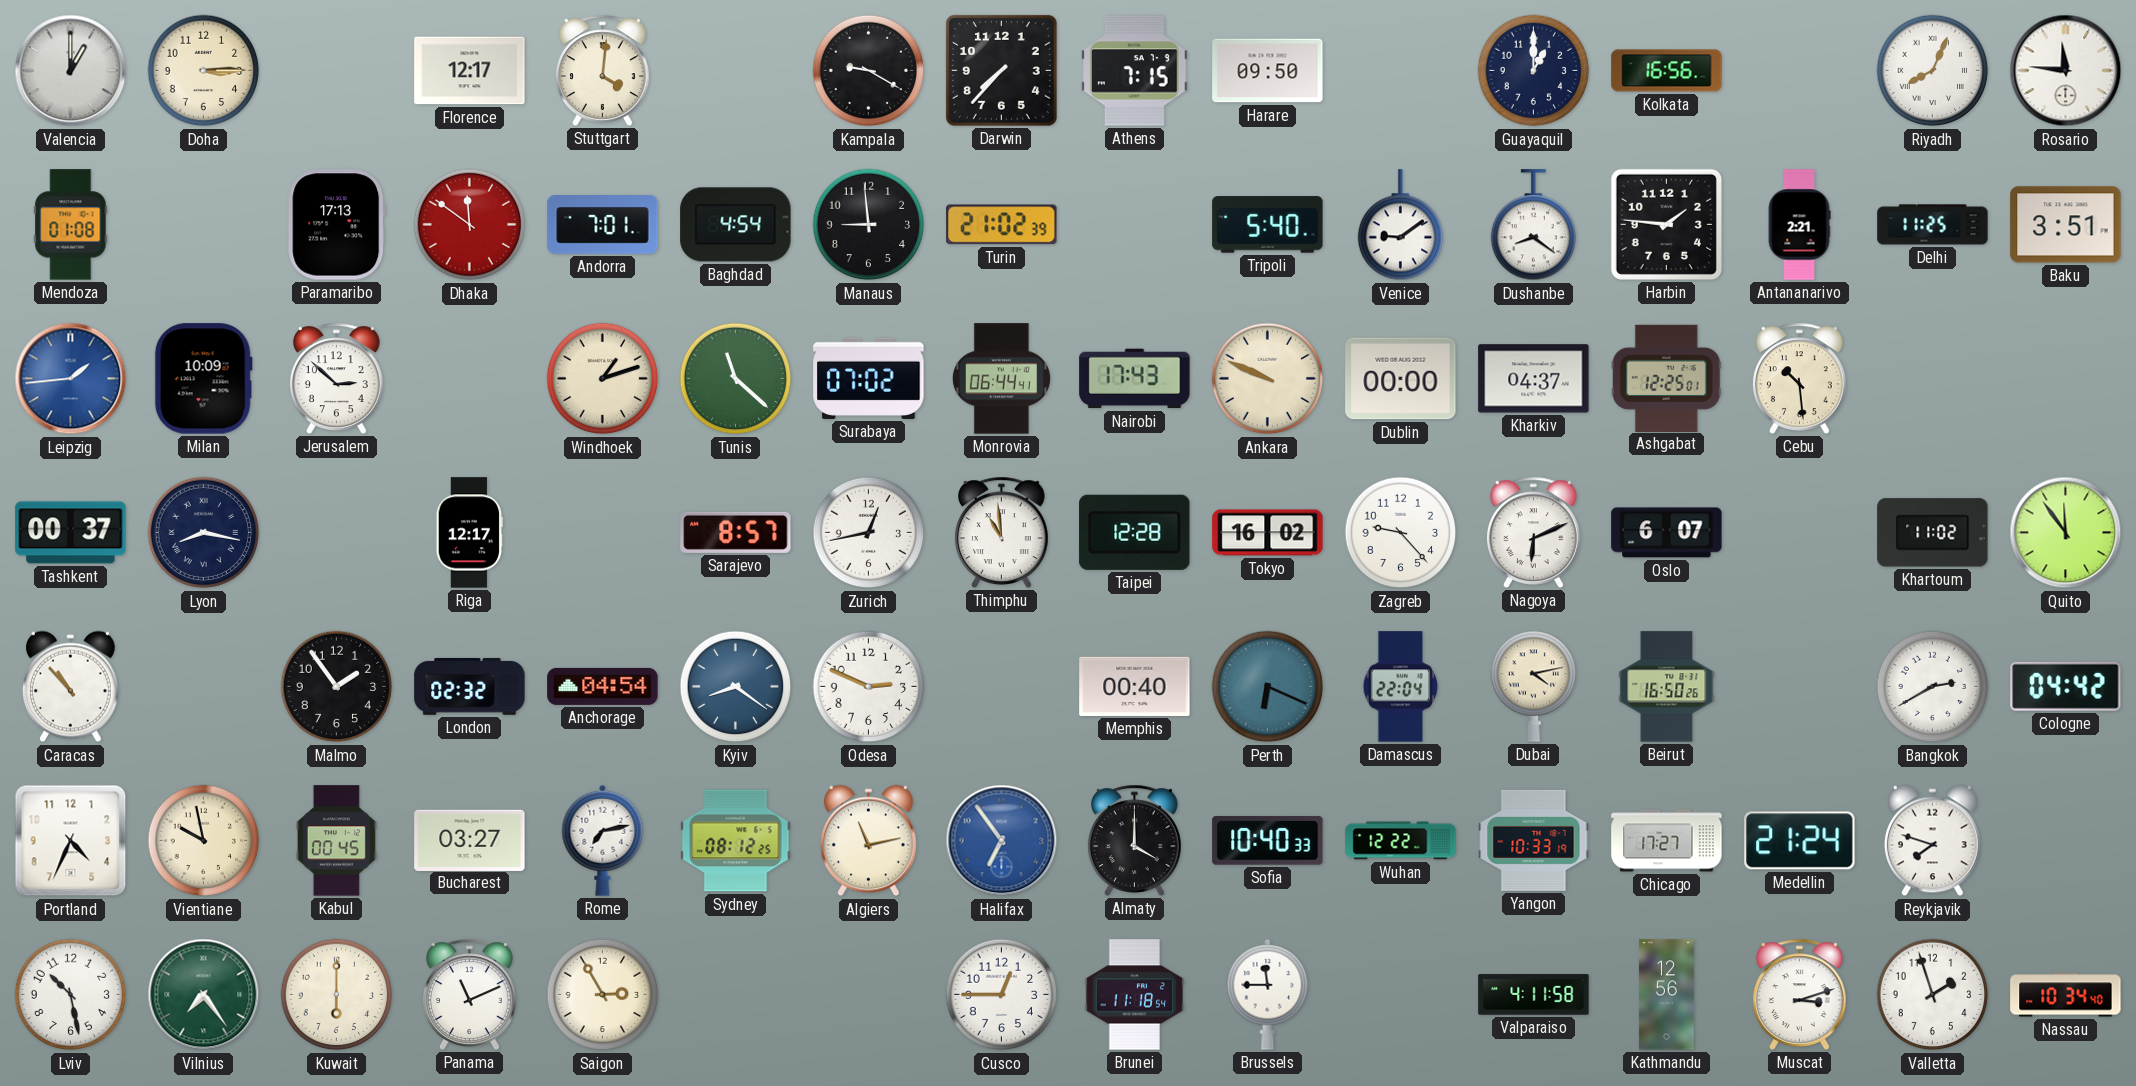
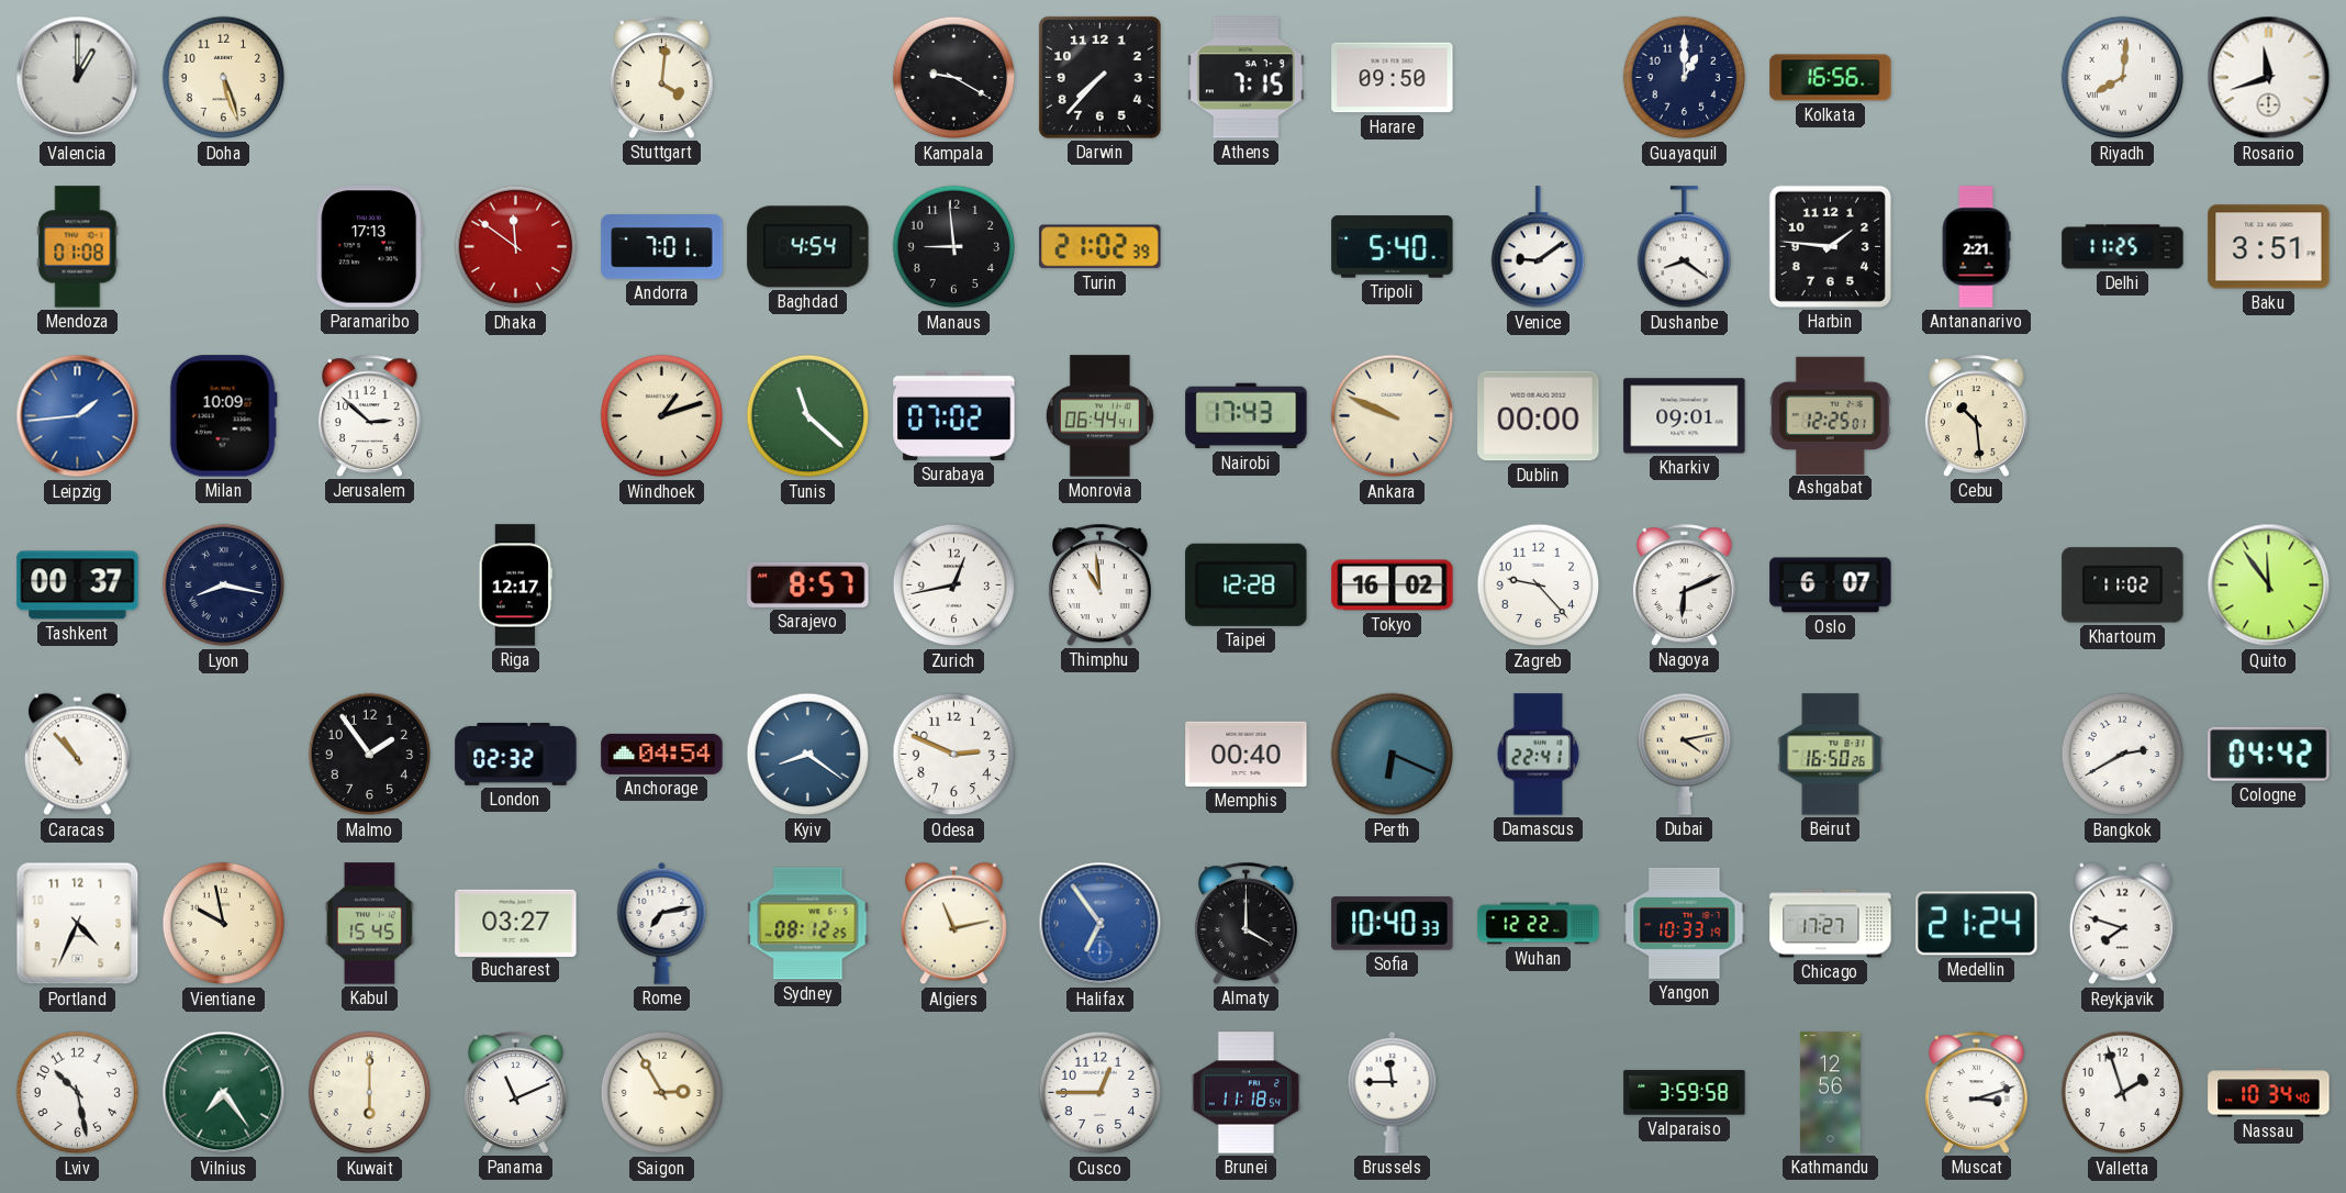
Doha: 3:15 -> 5:27 (224, 78)
Florence: 12:17 -> none (470, 71)
Riyadh: 8:04 -> 8:01 (2123, 78)
Rosario: 11:46 -> 11:42 (2269, 78)
Kharkiv: 04:37 -> 09:01 (1685, 416)
Damascus: 22:04 -> 22:41 (1539, 755)
Kabul: 00:45 -> 15:45 (369, 924)
Valparaiso: 4:11 -> 3:59 (1685, 1093)
